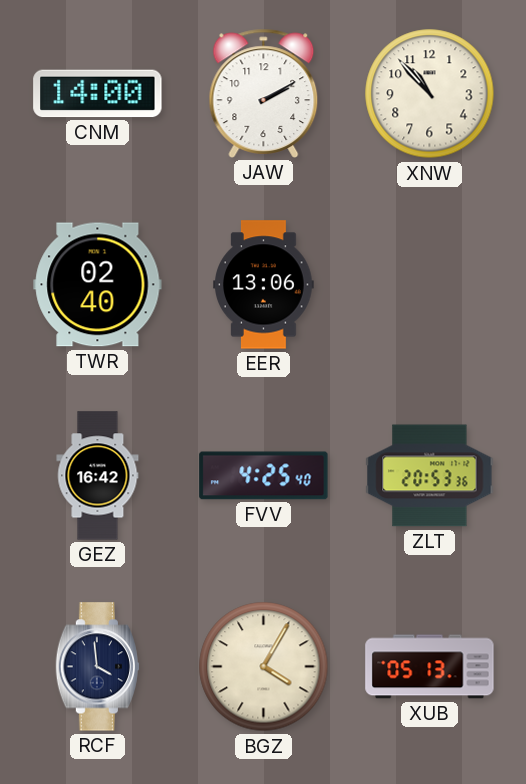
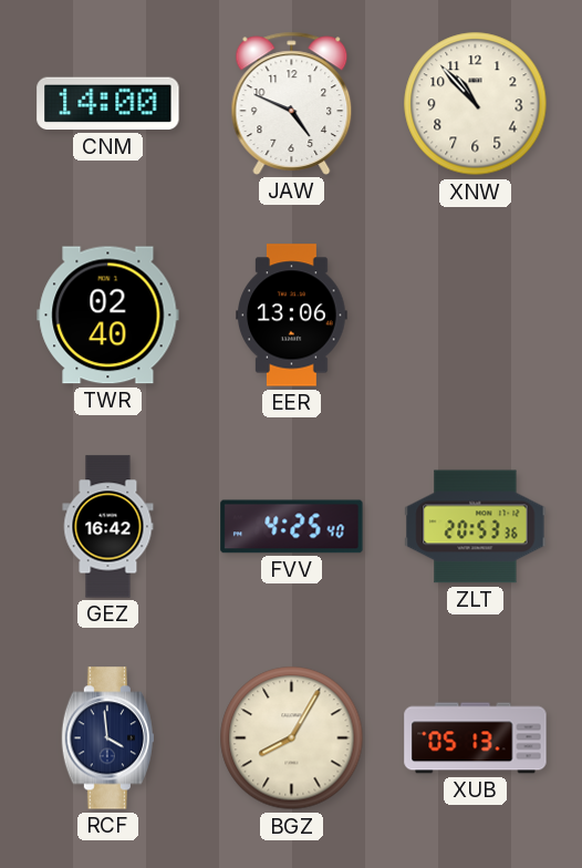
JAW: 2:10 -> 4:49 (292, 103)
BGZ: 4:05 -> 8:05 (292, 738)
